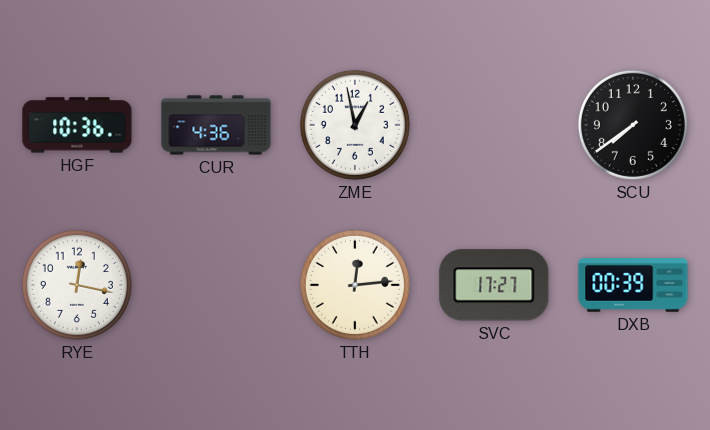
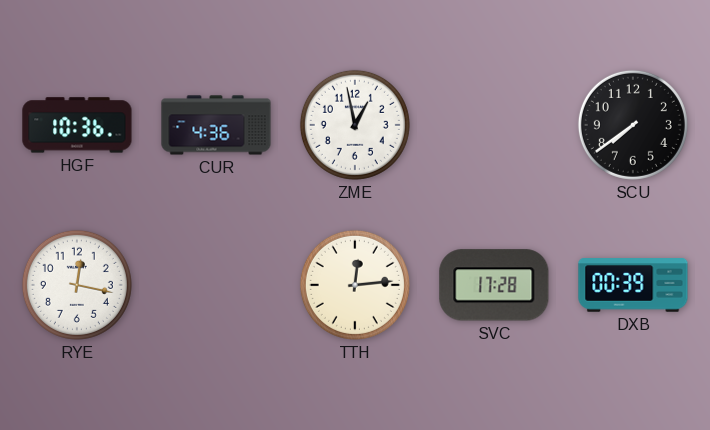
SVC: 17:27 -> 17:28 (494, 285)
